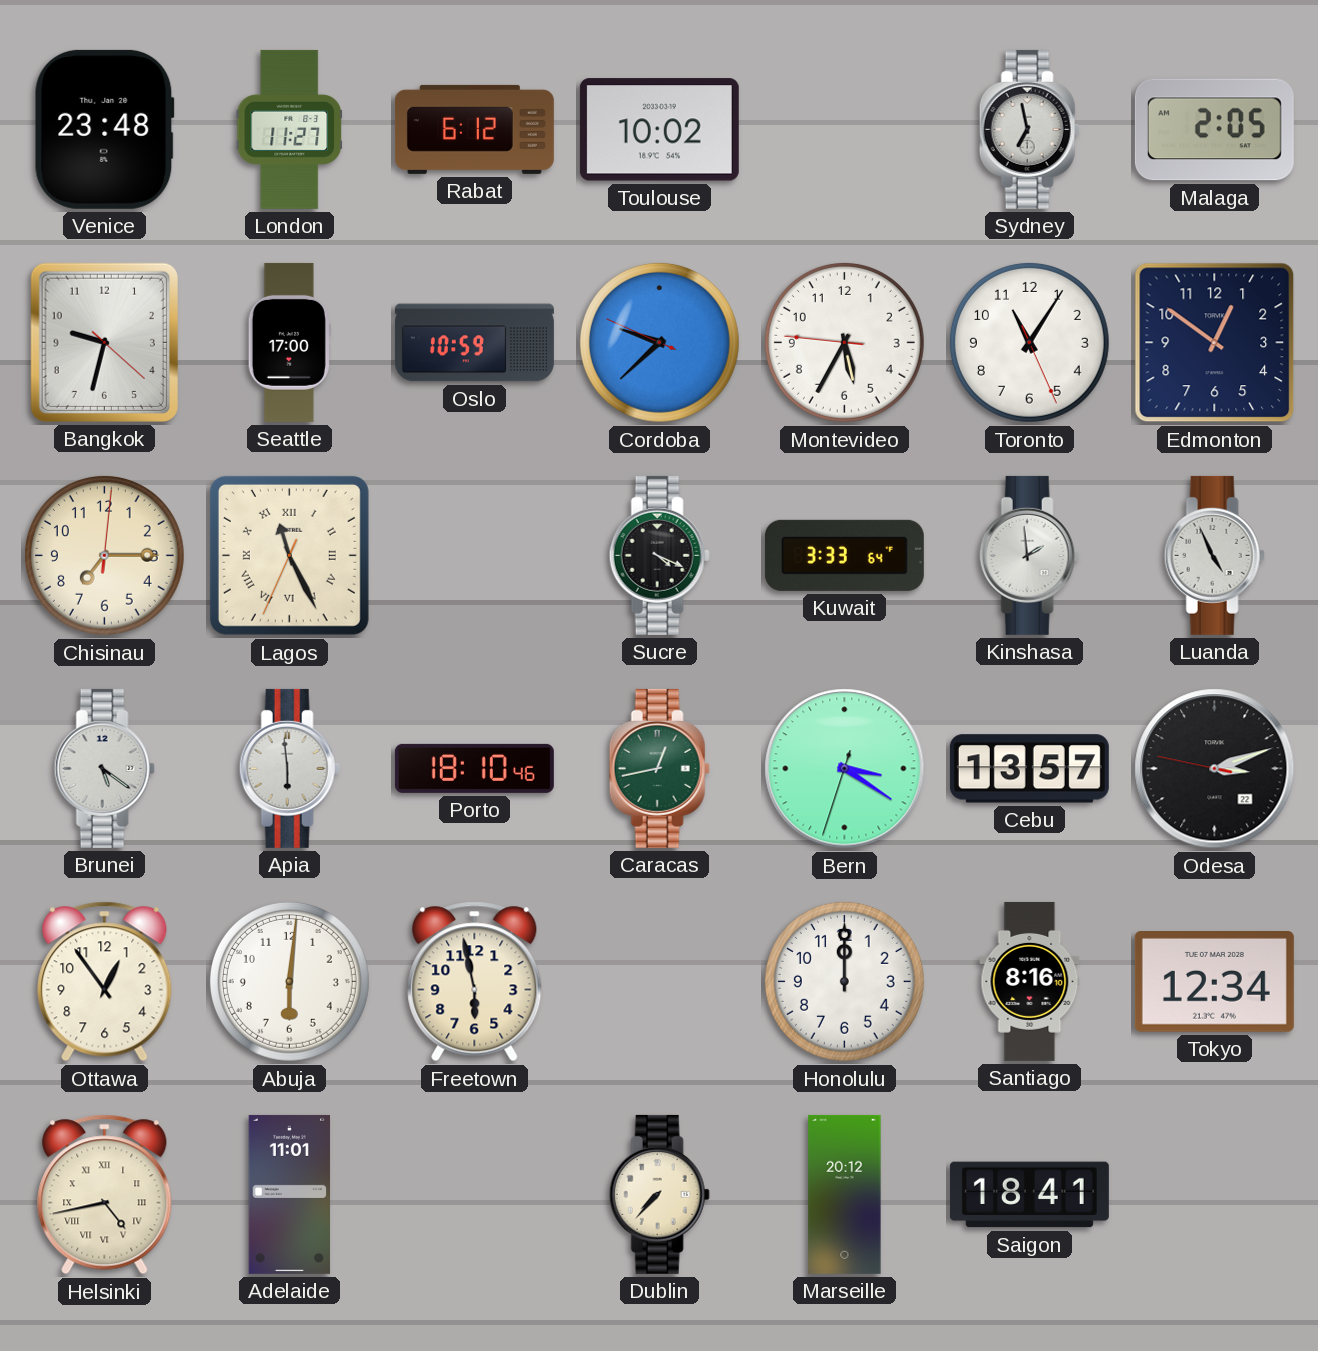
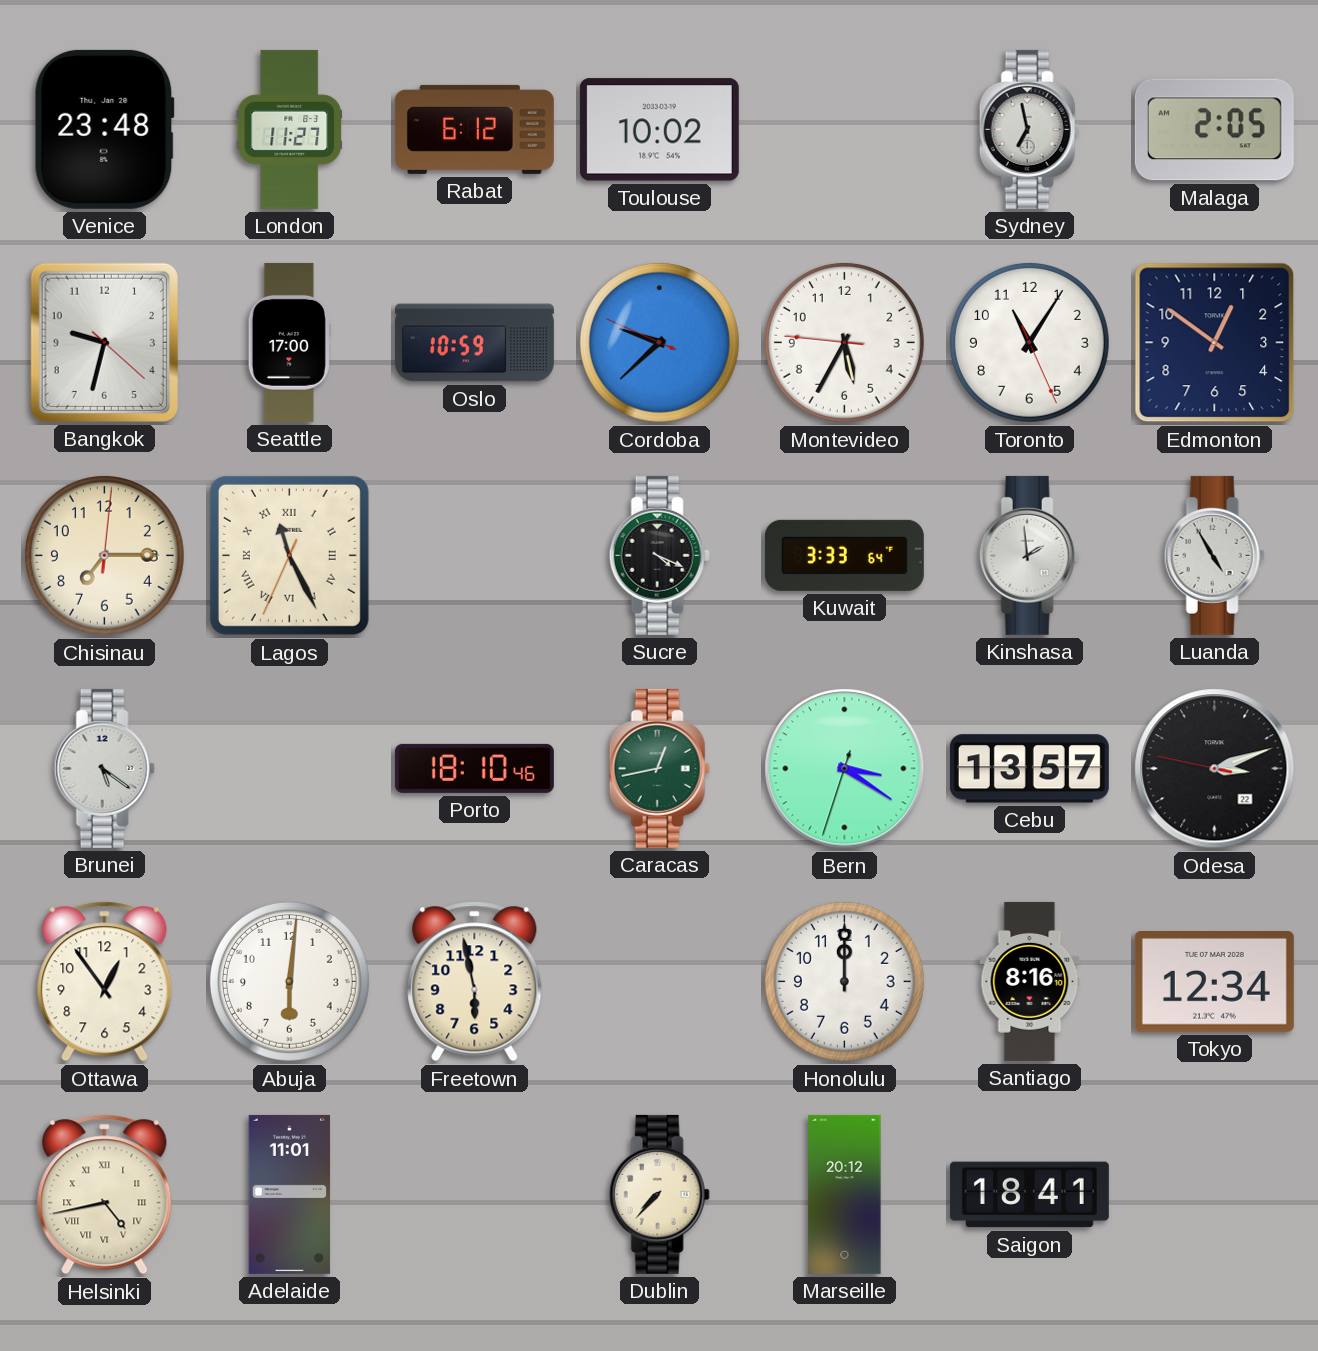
Luanda: 4:56 -> 4:55 (1214, 555)
Apia: 5:59 -> none (289, 768)
